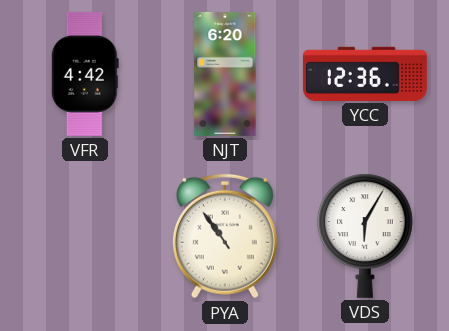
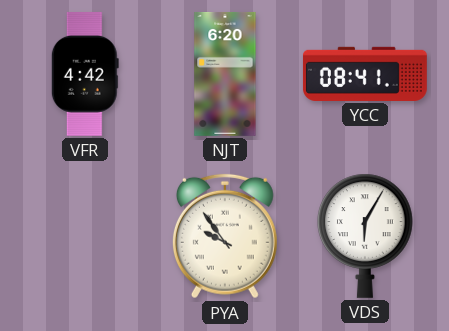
YCC: 12:36 -> 08:41 (365, 74)
PYA: 10:54 -> 9:54 (225, 236)
